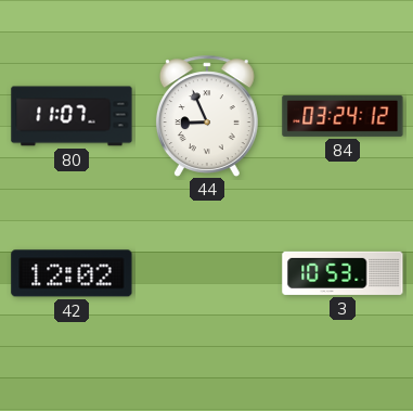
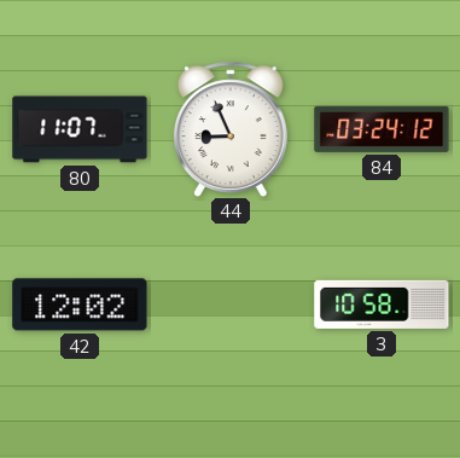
3: 10:53 -> 10:58 (382, 305)
